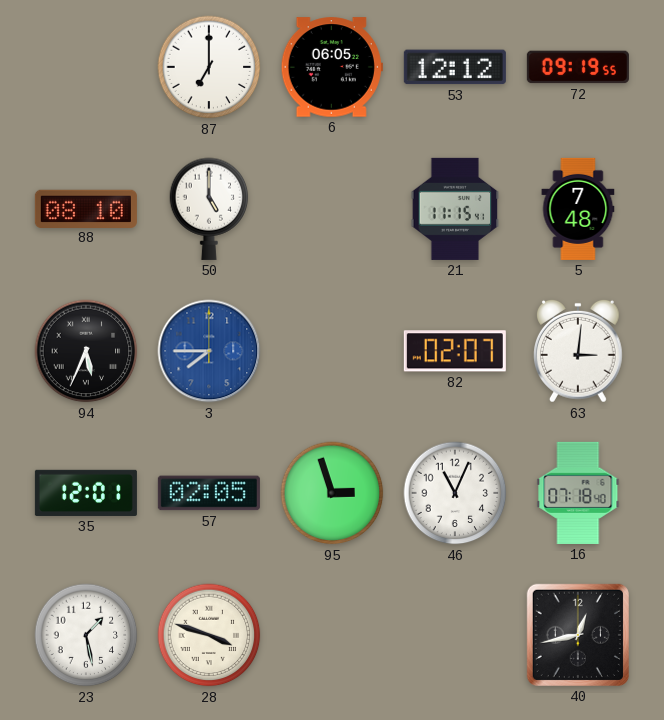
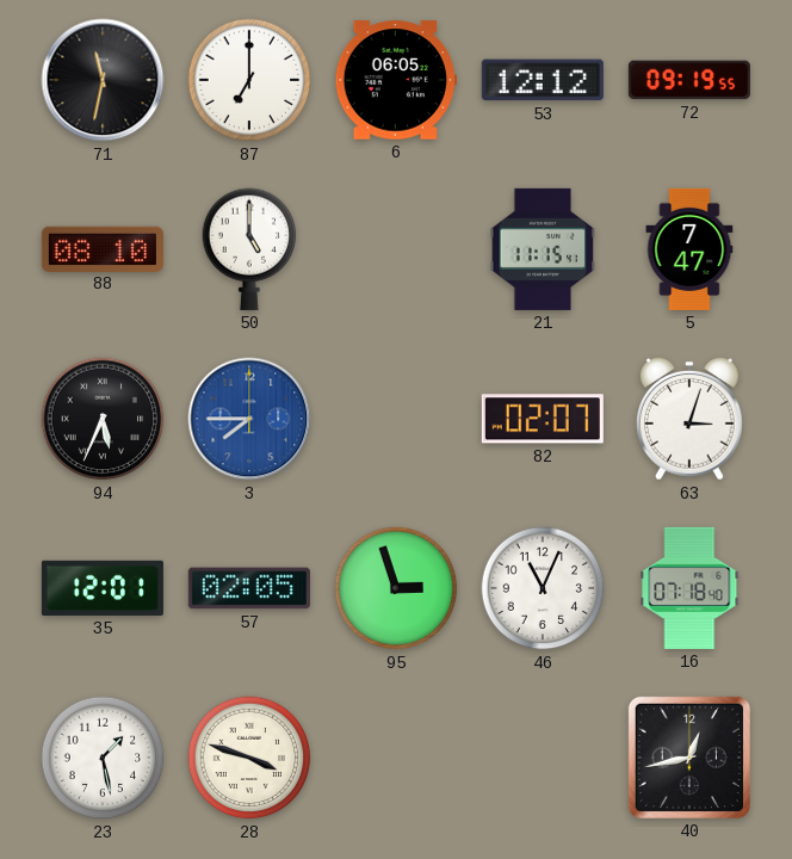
71: none -> 11:32 (103, 80)
5: 7:48 -> 7:47 (689, 249)
63: 3:01 -> 3:03 (691, 419)
